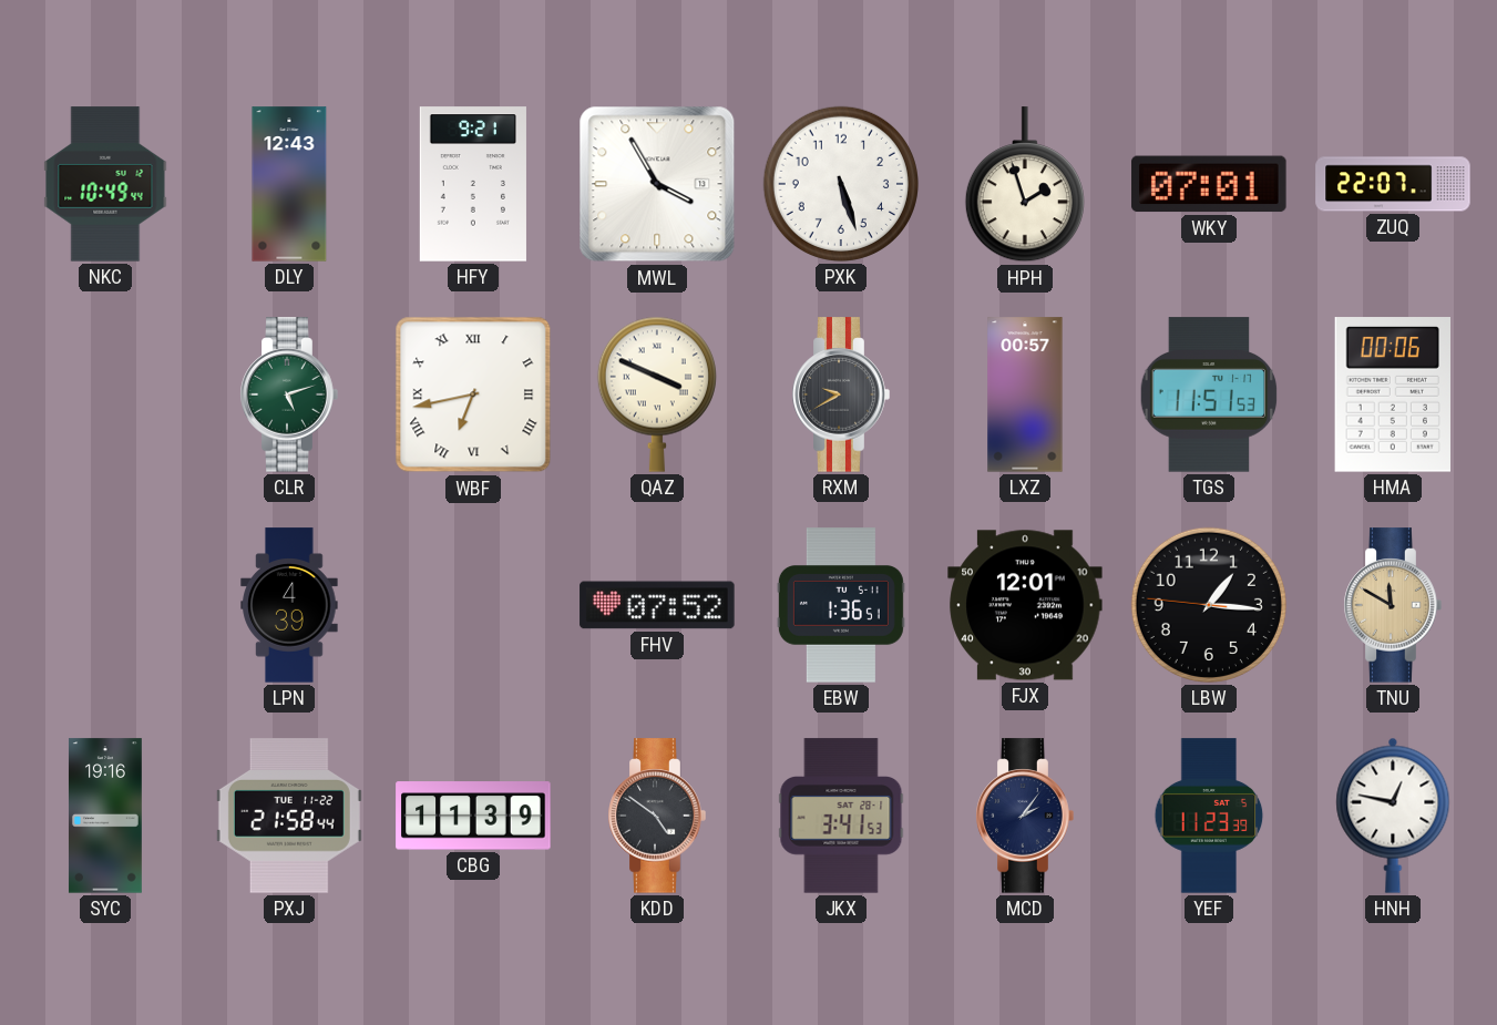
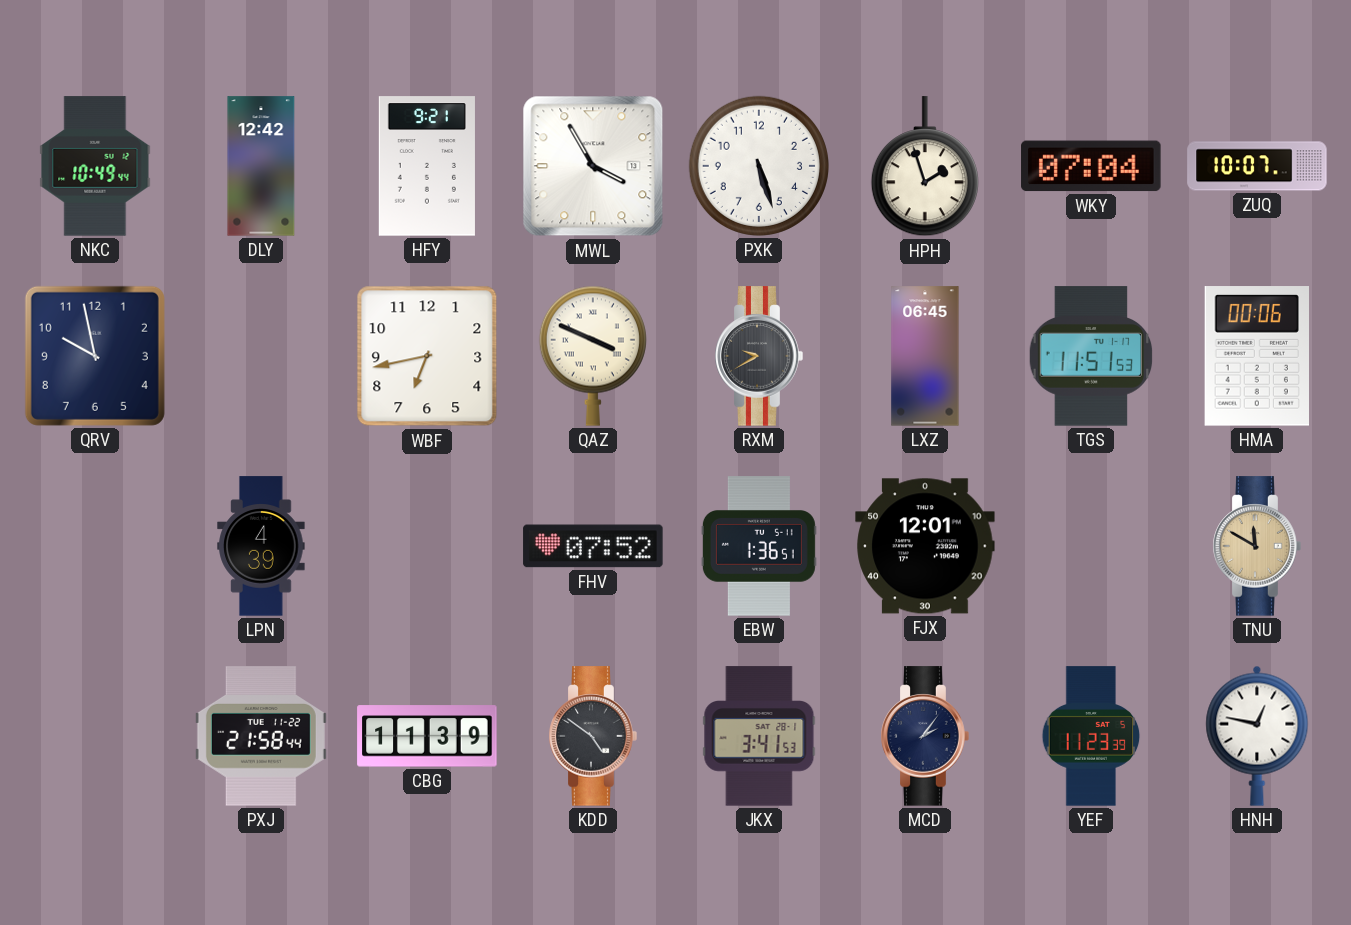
DLY: 12:43 -> 12:42 (261, 166)
WKY: 07:01 -> 07:04 (1091, 166)
ZUQ: 22:07 -> 10:07 (1257, 166)
QRV: none -> 9:58 (95, 356)
CLR: 5:12 -> none (289, 394)
WBF numerals: Roman -> Arabic (427, 356)
LXZ: 00:57 -> 06:45 (925, 356)
LBW: 1:15 -> none (1209, 605)
SYC: 19:16 -> none (105, 816)
